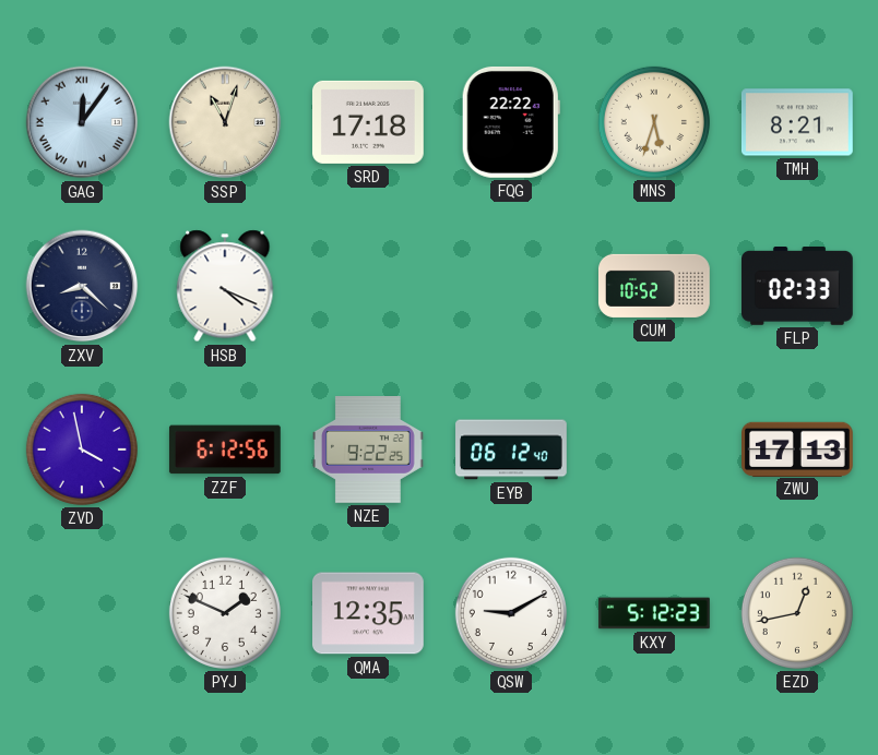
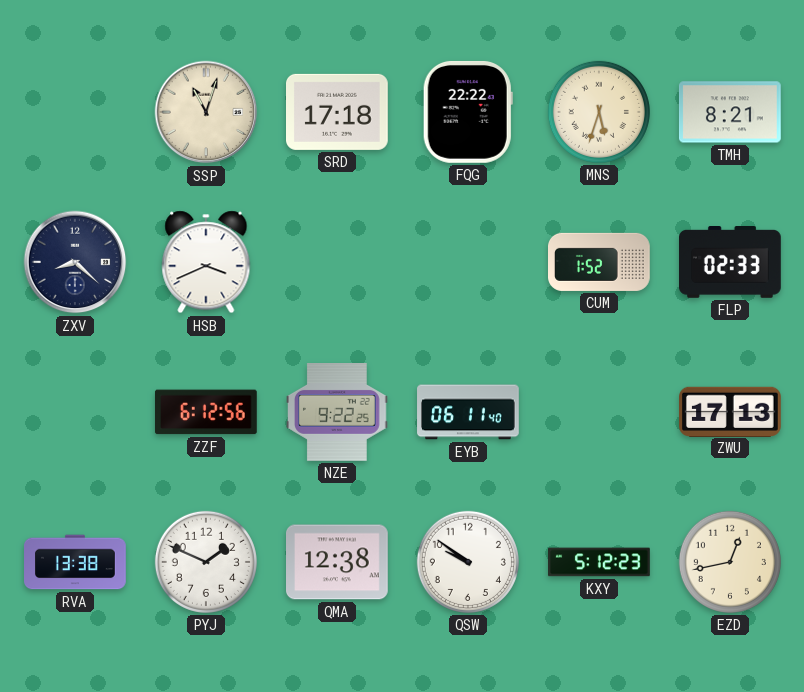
GAG: 12:06 -> none (82, 122)
HSB: 4:19 -> 3:41 (206, 262)
CUM: 10:52 -> 1:52 (600, 262)
ZVD: 3:58 -> none (82, 450)
EYB: 06:12 -> 06:11 (468, 412)
RVA: none -> 13:38 (76, 562)
QMA: 12:35 -> 12:38 (338, 562)
QSW: 9:10 -> 9:51 (468, 562)
